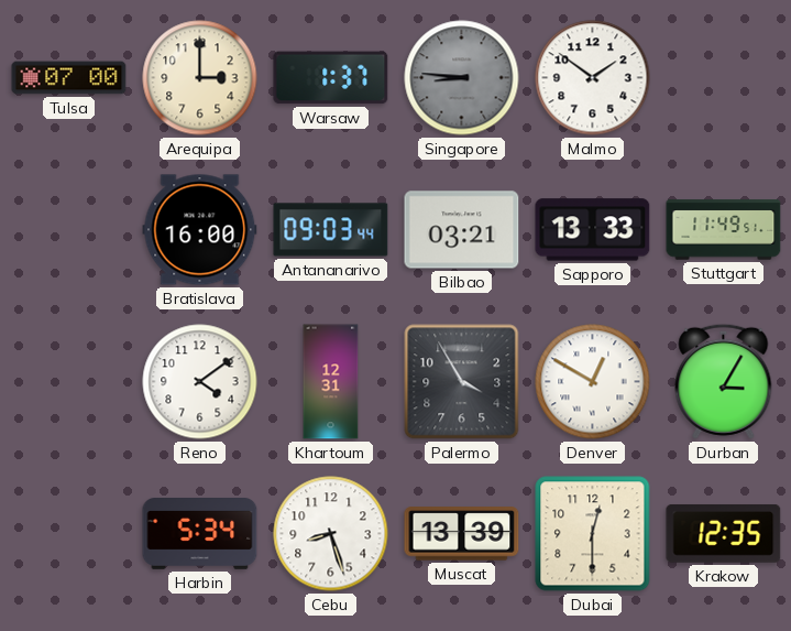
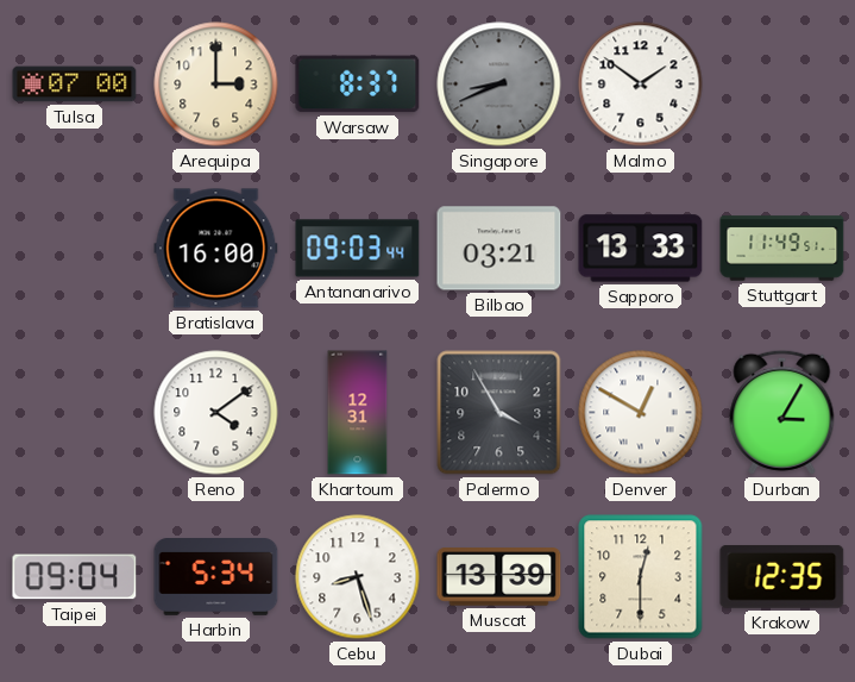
Warsaw: 1:37 -> 8:37 (358, 85)
Singapore: 8:46 -> 8:41 (499, 85)
Taipei: none -> 09:04 (75, 577)
